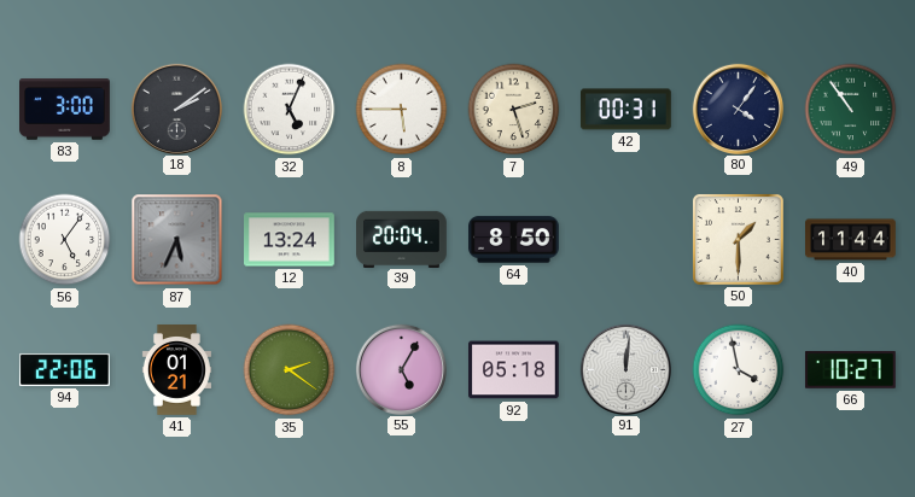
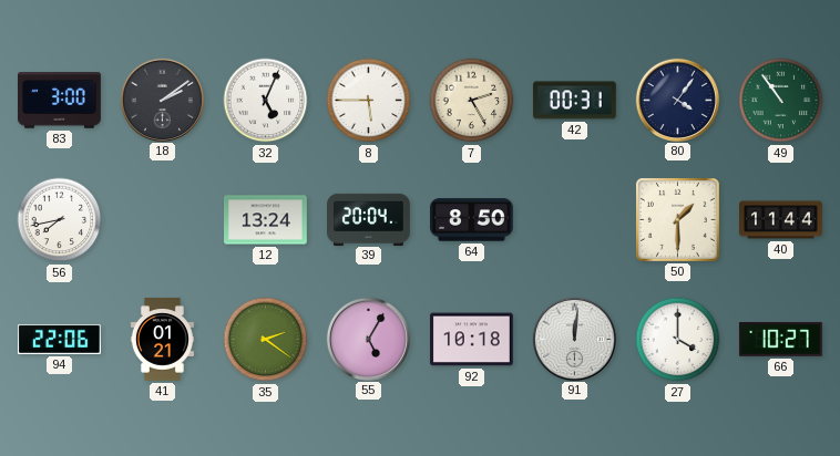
7: 2:27 -> 2:25 (472, 101)
56: 5:06 -> 7:43 (60, 220)
87: 5:34 -> none (177, 240)
92: 05:18 -> 10:18 (472, 340)
27: 3:58 -> 4:00 (678, 340)
